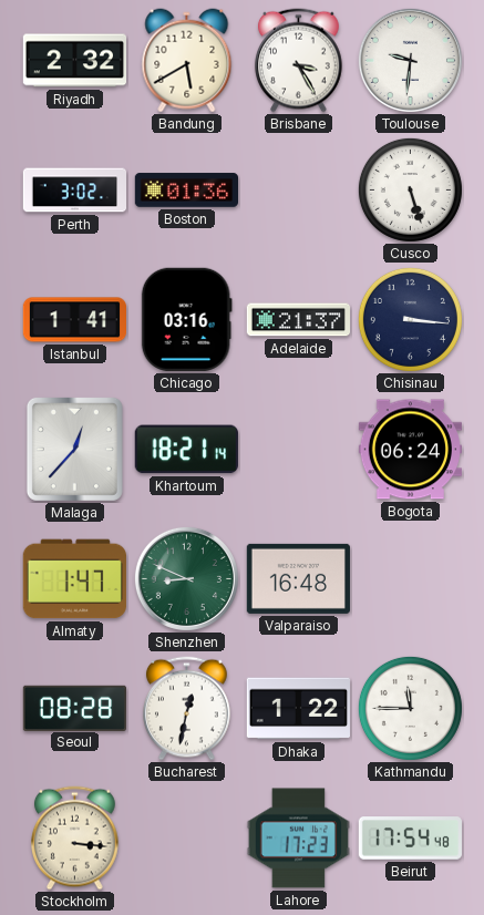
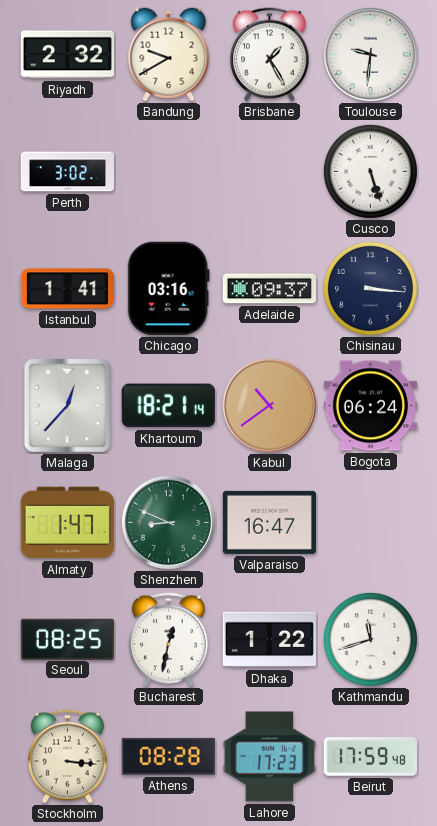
Bandung: 5:40 -> 9:40 (169, 55)
Brisbane: 3:25 -> 1:25 (270, 55)
Boston: 01:36 -> none (186, 191)
Adelaide: 21:37 -> 09:37 (269, 289)
Kabul: none -> 10:39 (269, 405)
Valparaiso: 16:48 -> 16:47 (269, 522)
Seoul: 08:28 -> 08:25 (67, 639)
Kathmandu: 11:45 -> 11:42 (370, 639)
Athens: none -> 08:28 (168, 756)
Beirut: 17:54 -> 17:59 (370, 757)
